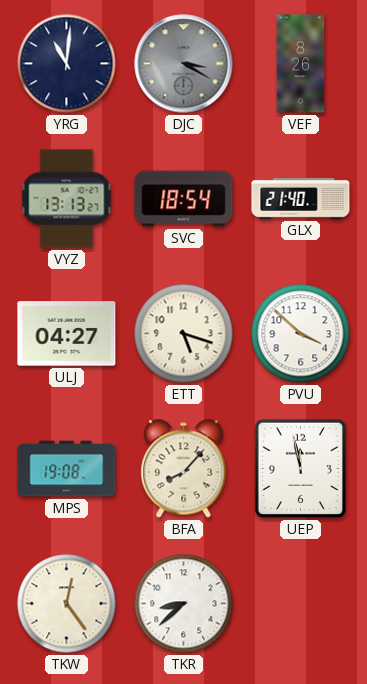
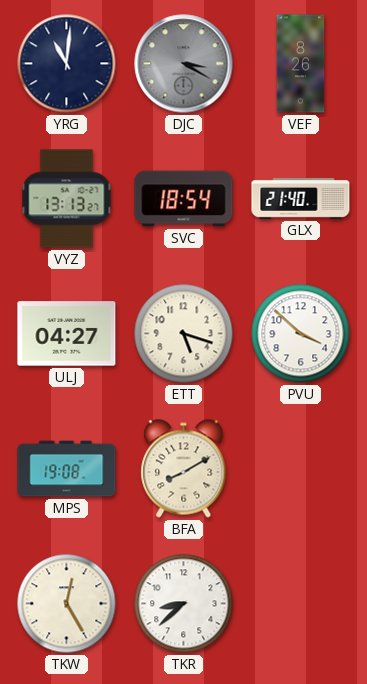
BFA: 8:07 -> 8:10 (184, 469)
UEP: 11:58 -> none (300, 468)
TKW: 12:24 -> 12:25 (67, 604)
